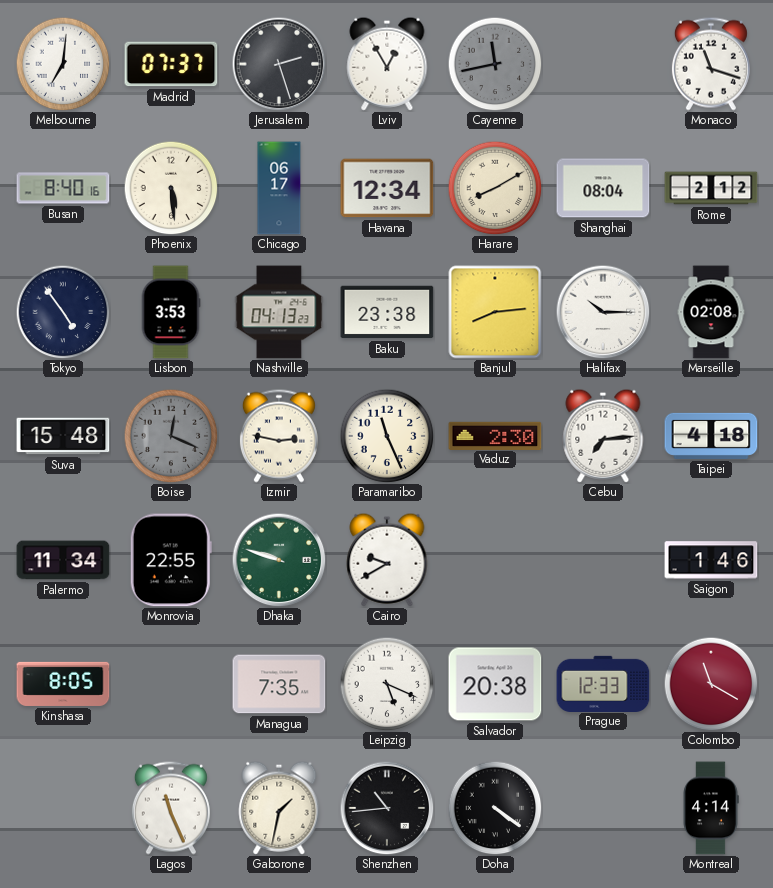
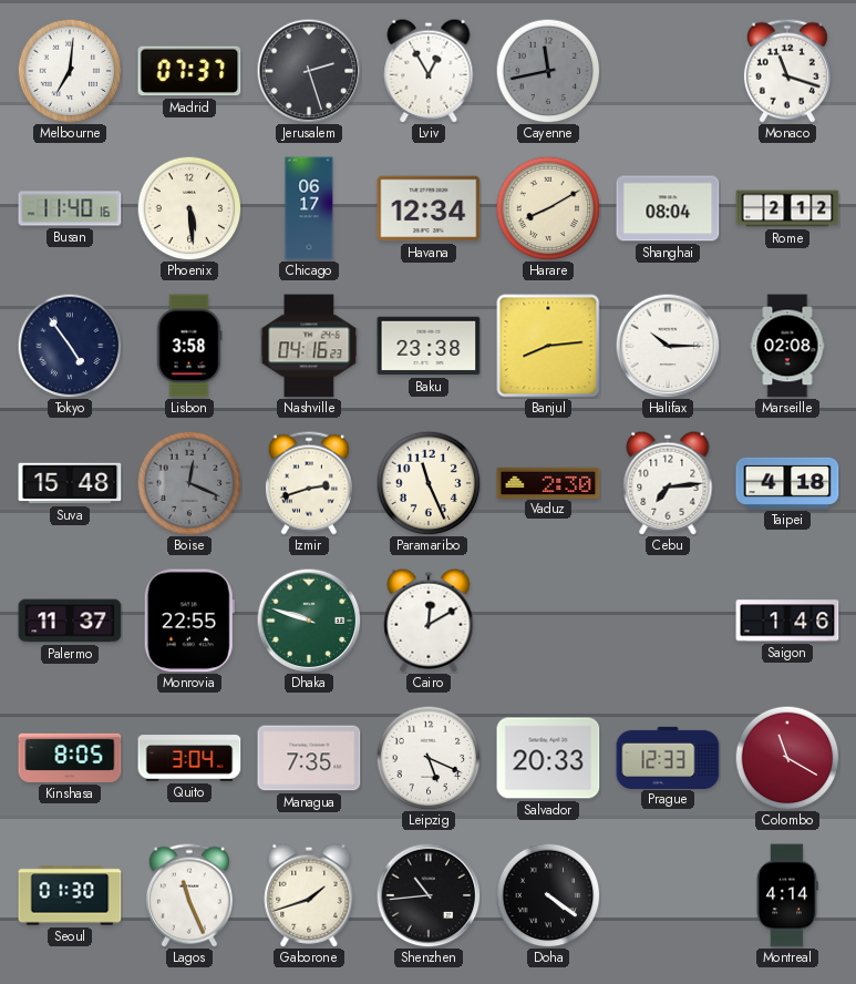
Busan: 8:40 -> 11:40 (70, 208)
Lisbon: 3:53 -> 3:58 (189, 346)
Nashville: 04:13 -> 04:16 (309, 346)
Izmir: 2:47 -> 2:42 (309, 483)
Palermo: 11:34 -> 11:37 (70, 621)
Cairo: 9:40 -> 12:10 (429, 621)
Quito: none -> 3:04 (189, 758)
Salvador: 20:38 -> 20:33 (548, 758)
Seoul: none -> 01:30 (70, 895)
Gaborone: 1:32 -> 1:42 (309, 895)
